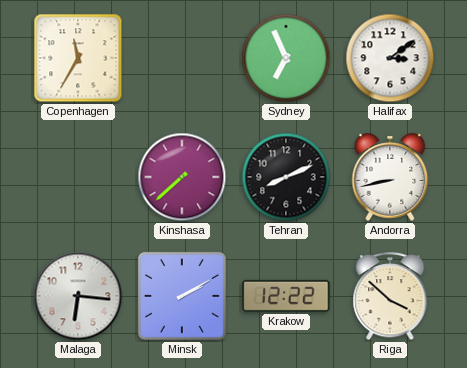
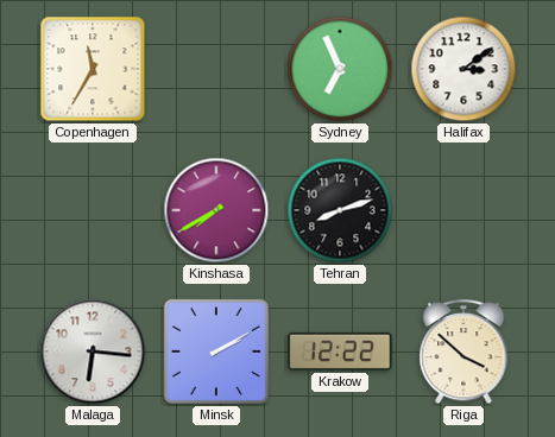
Kinshasa: 7:38 -> 7:40 (216, 210)
Tehran: 8:11 -> 8:12 (340, 210)
Andorra: 8:43 -> none (390, 177)
